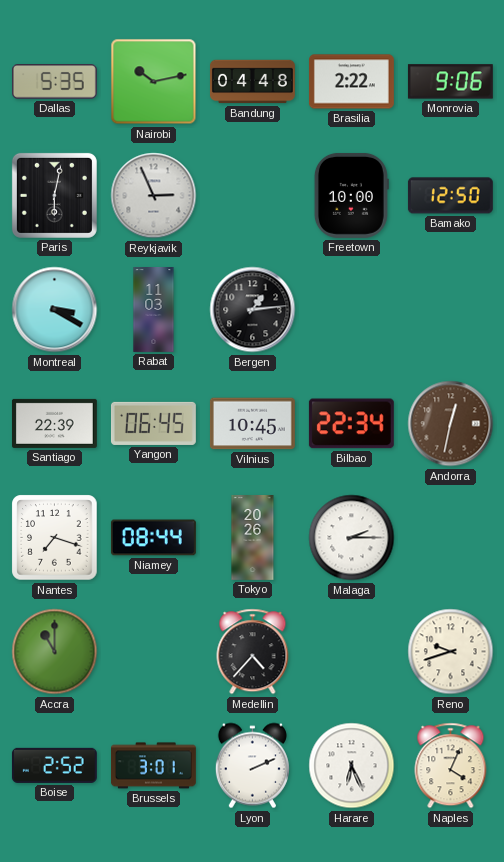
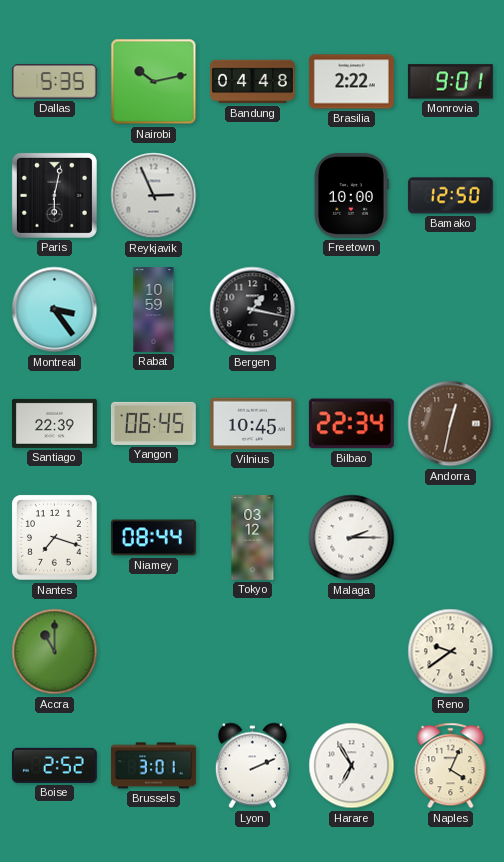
Monrovia: 9:06 -> 9:01 (450, 82)
Montreal: 3:20 -> 3:24 (55, 310)
Rabat: 11:03 -> 10:59 (154, 310)
Bergen: 1:14 -> 1:17 (253, 310)
Tokyo: 20:26 -> 03:12 (253, 538)
Medellin: 4:37 -> none (253, 652)
Reno: 9:42 -> 9:39 (451, 652)
Harare: 6:26 -> 6:55 (352, 766)
